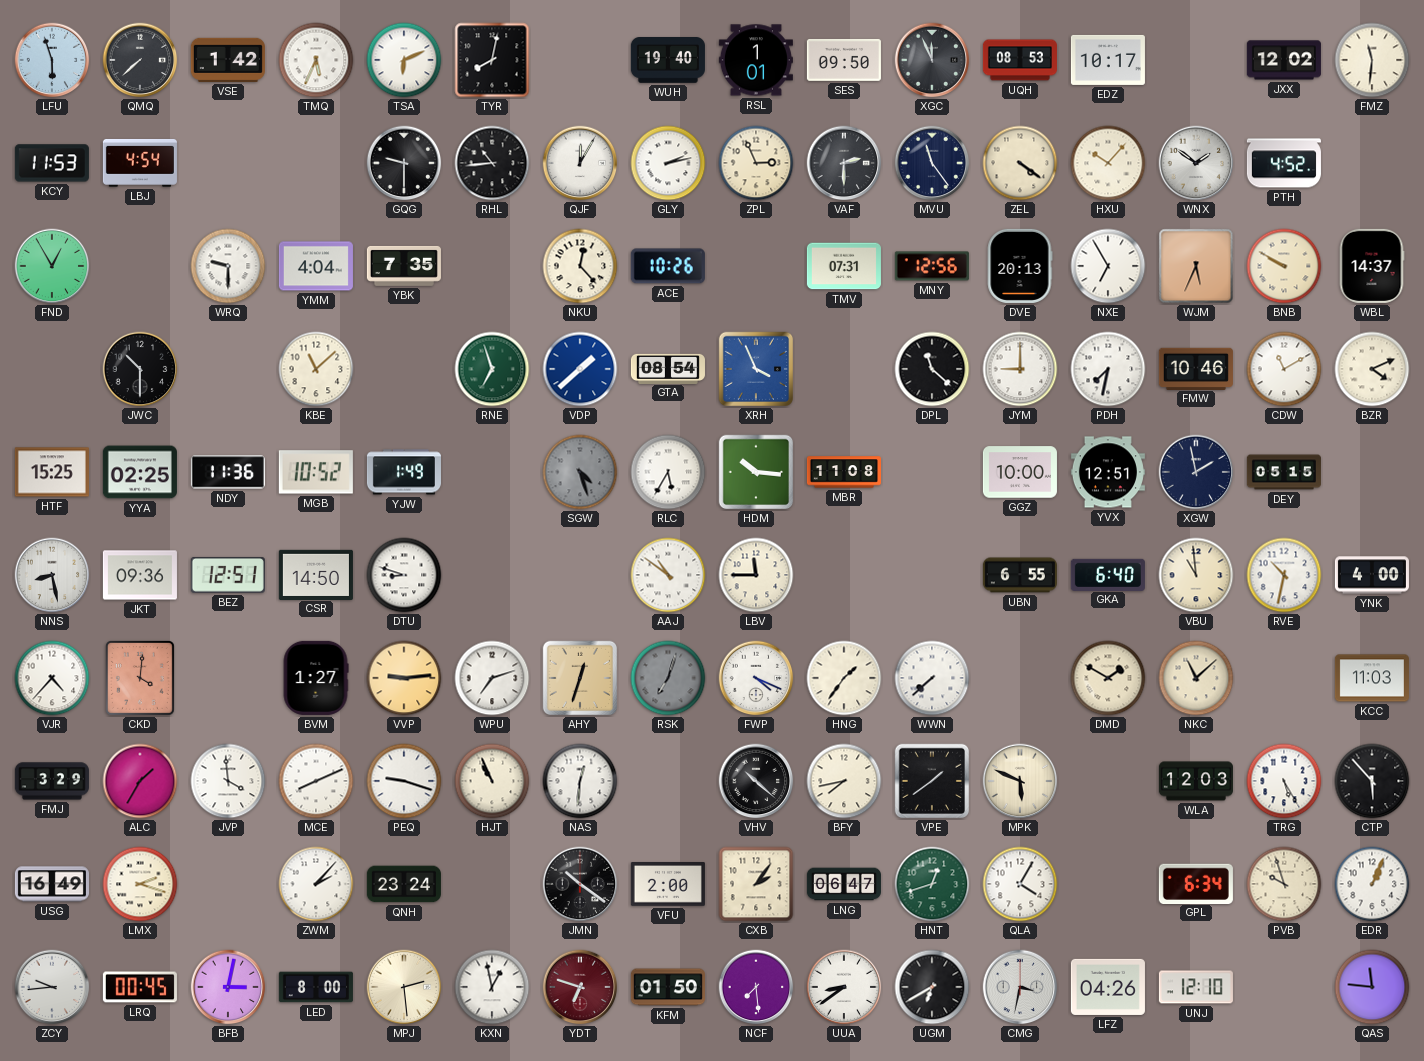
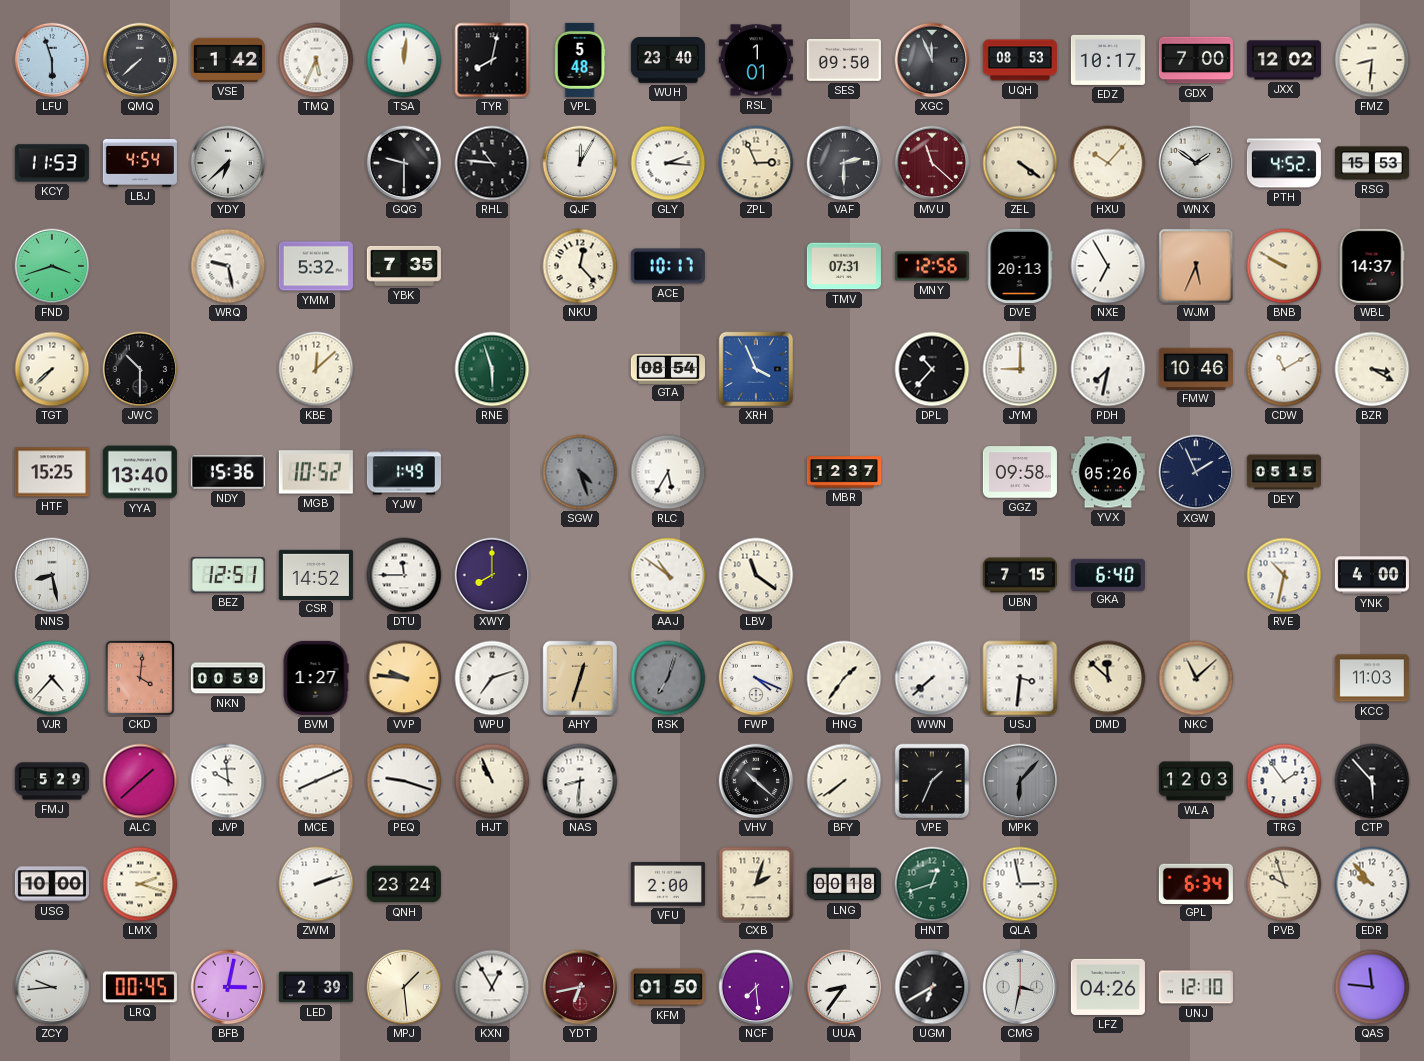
TSA: 6:11 -> 12:01 (404, 60)
VPL: none -> 5:48 (580, 60)
WUH: 19:40 -> 23:40 (668, 61)
GDX: none -> 7:00 (1196, 60)
FMZ: 11:31 -> 8:31 (1372, 60)
YDY: none -> 6:38 (228, 163)
RHL: 10:44 -> 10:46 (492, 163)
GLY: 2:13 -> 2:16 (668, 163)
MVU: 11:24 -> 11:22 (932, 163)
MVU dial: navy -> burgundy (932, 163)
RSG: none -> 15:53 (1372, 163)
FND: 12:55 -> 3:42 (52, 266)
WRQ: 9:30 -> 9:28 (228, 266)
YMM: 4:04 -> 5:32 (316, 266)
ACE: 10:26 -> 10:17 (668, 266)
TGT: none -> 7:38 (52, 369)
KBE: 11:08 -> 12:08 (316, 369)
RNE: 6:57 -> 5:57 (492, 369)
VDP: 1:38 -> none (580, 369)
DPL: 11:22 -> 10:37 (932, 369)
BZR: 4:11 -> 3:20 (1372, 369)
YYA: 02:25 -> 13:40 (140, 472)
NDY: 11:36 -> 15:36 (228, 472)
HDM: 10:16 -> none (756, 472)
MBR: 11:08 -> 12:37 (844, 472)
GGZ: 10:00 -> 09:58 (1020, 472)
YVX: 12:51 -> 05:26 (1108, 472)
XGW: 1:58 -> 1:56 (1196, 472)
JKT: 09:36 -> none (140, 575)
CSR: 14:50 -> 14:52 (316, 574)
DTU: 8:48 -> 11:45 (404, 575)
XWY: none -> 8:00 (492, 575)
LBV: 11:45 -> 11:21 (756, 575)
UBN: 6:55 -> 7:15 (1020, 575)
VBU: 10:59 -> none (1196, 575)
NKN: none -> 00:59 (228, 678)
VVP: 9:14 -> 9:46 (404, 678)
USJ: none -> 3:31 (1020, 678)
DMD: 1:50 -> 11:52 (1108, 678)
FMJ: 3:29 -> 5:29 (52, 781)
ALC: 1:35 -> 1:38 (140, 781)
JVP: 3:59 -> 9:59 (228, 781)
NAS: 12:31 -> 8:31 (580, 781)
BFY: 7:43 -> 7:39 (844, 781)
VPE: 1:39 -> 1:34 (932, 781)
MPK: 5:49 -> 6:07 (1020, 781)
MPK dial: cream -> grey (1020, 781)
TRG: 5:25 -> 1:54 (1284, 781)
USG: 16:49 -> 10:00 (52, 884)
ZWM: 2:07 -> 2:12 (316, 884)
JMN: 10:21 -> none (580, 884)
CXB: 2:06 -> 2:03 (756, 884)
LNG: 06:47 -> 00:18 (844, 884)
QLA: 4:05 -> 2:58 (1020, 884)
EDR: 1:04 -> 9:53 (1372, 884)
LED: 8:00 -> 2:39 (316, 987)
MPJ: 2:29 -> 1:29 (404, 987)
KXN: 12:58 -> 12:55 (492, 987)
YDT: 6:48 -> 6:43 (580, 987)
UUA: 8:39 -> 8:36 (844, 987)
